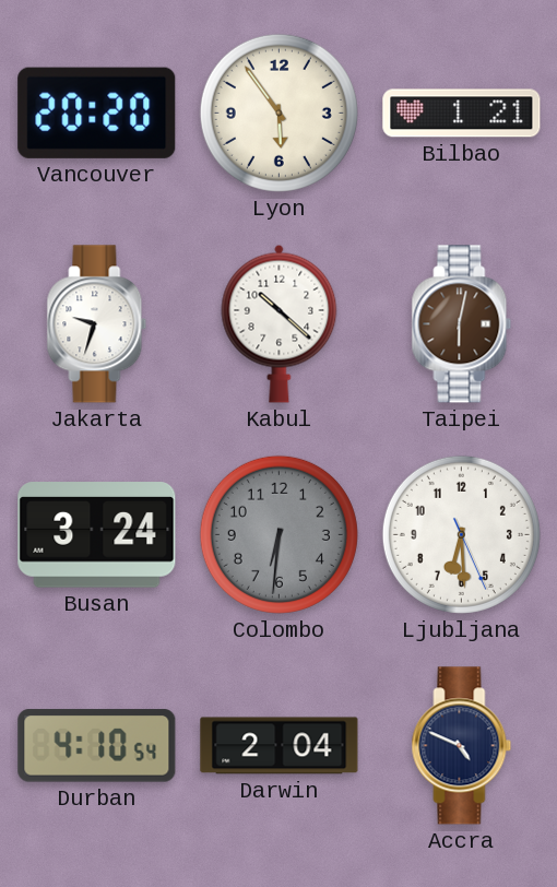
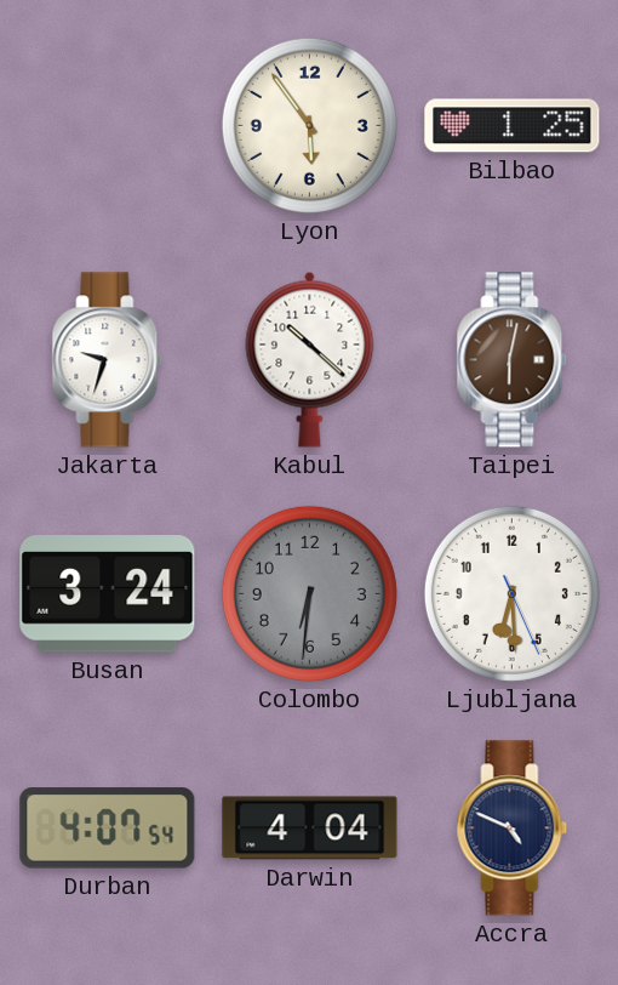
Vancouver: 20:20 -> none (97, 113)
Bilbao: 1:21 -> 1:25 (513, 126)
Durban: 4:10 -> 4:07 (108, 829)
Darwin: 2:04 -> 4:04 (310, 829)
